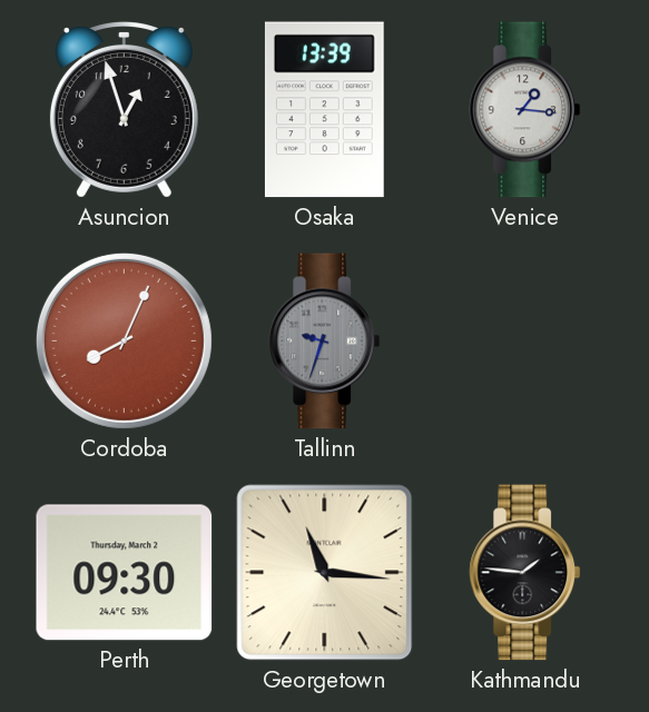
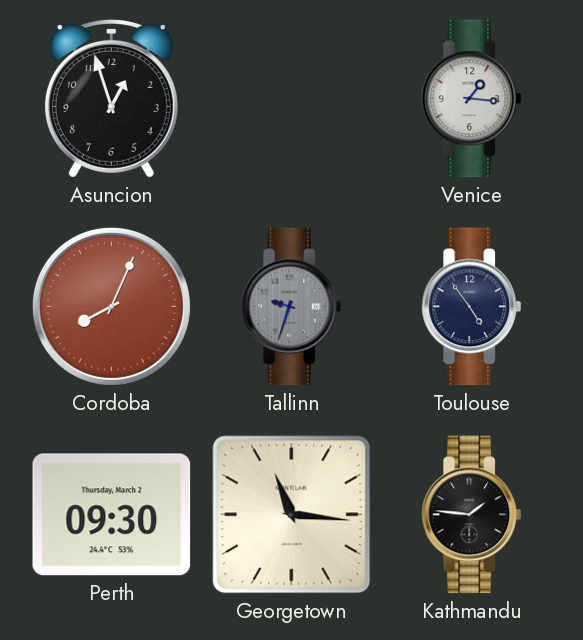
Osaka: 13:39 -> none (324, 110)
Toulouse: none -> 4:54 (472, 307)
